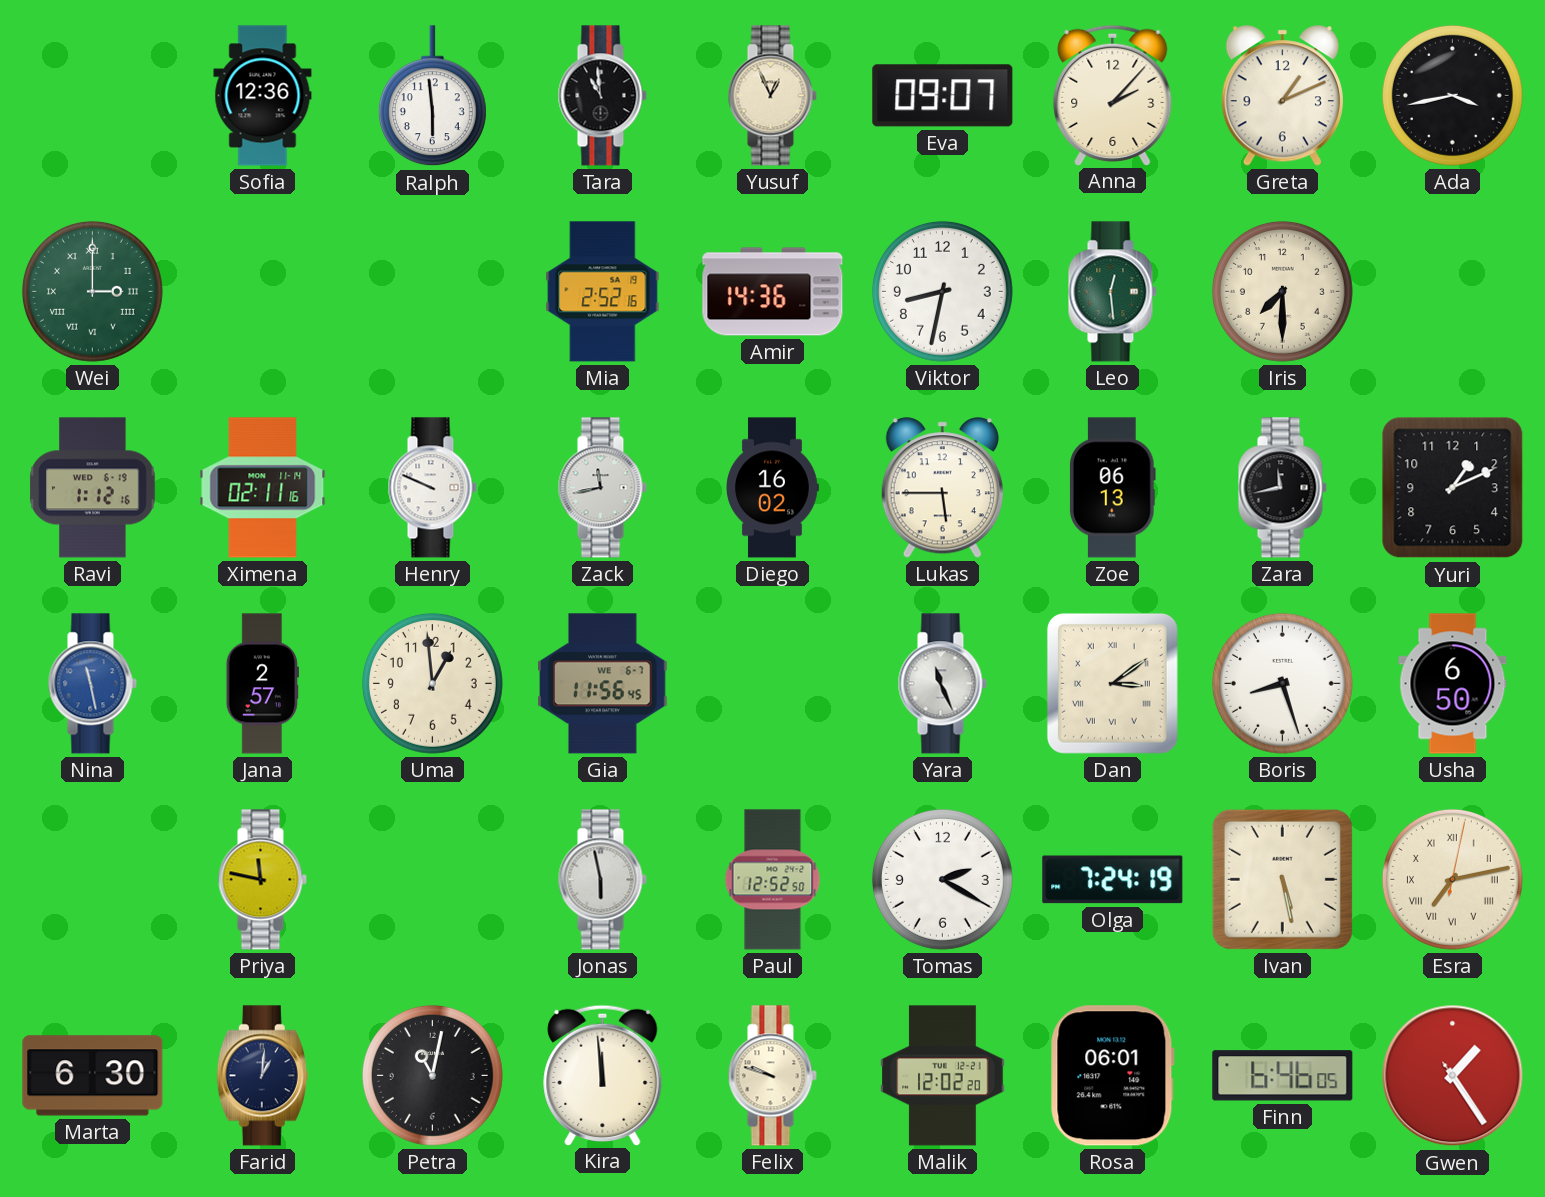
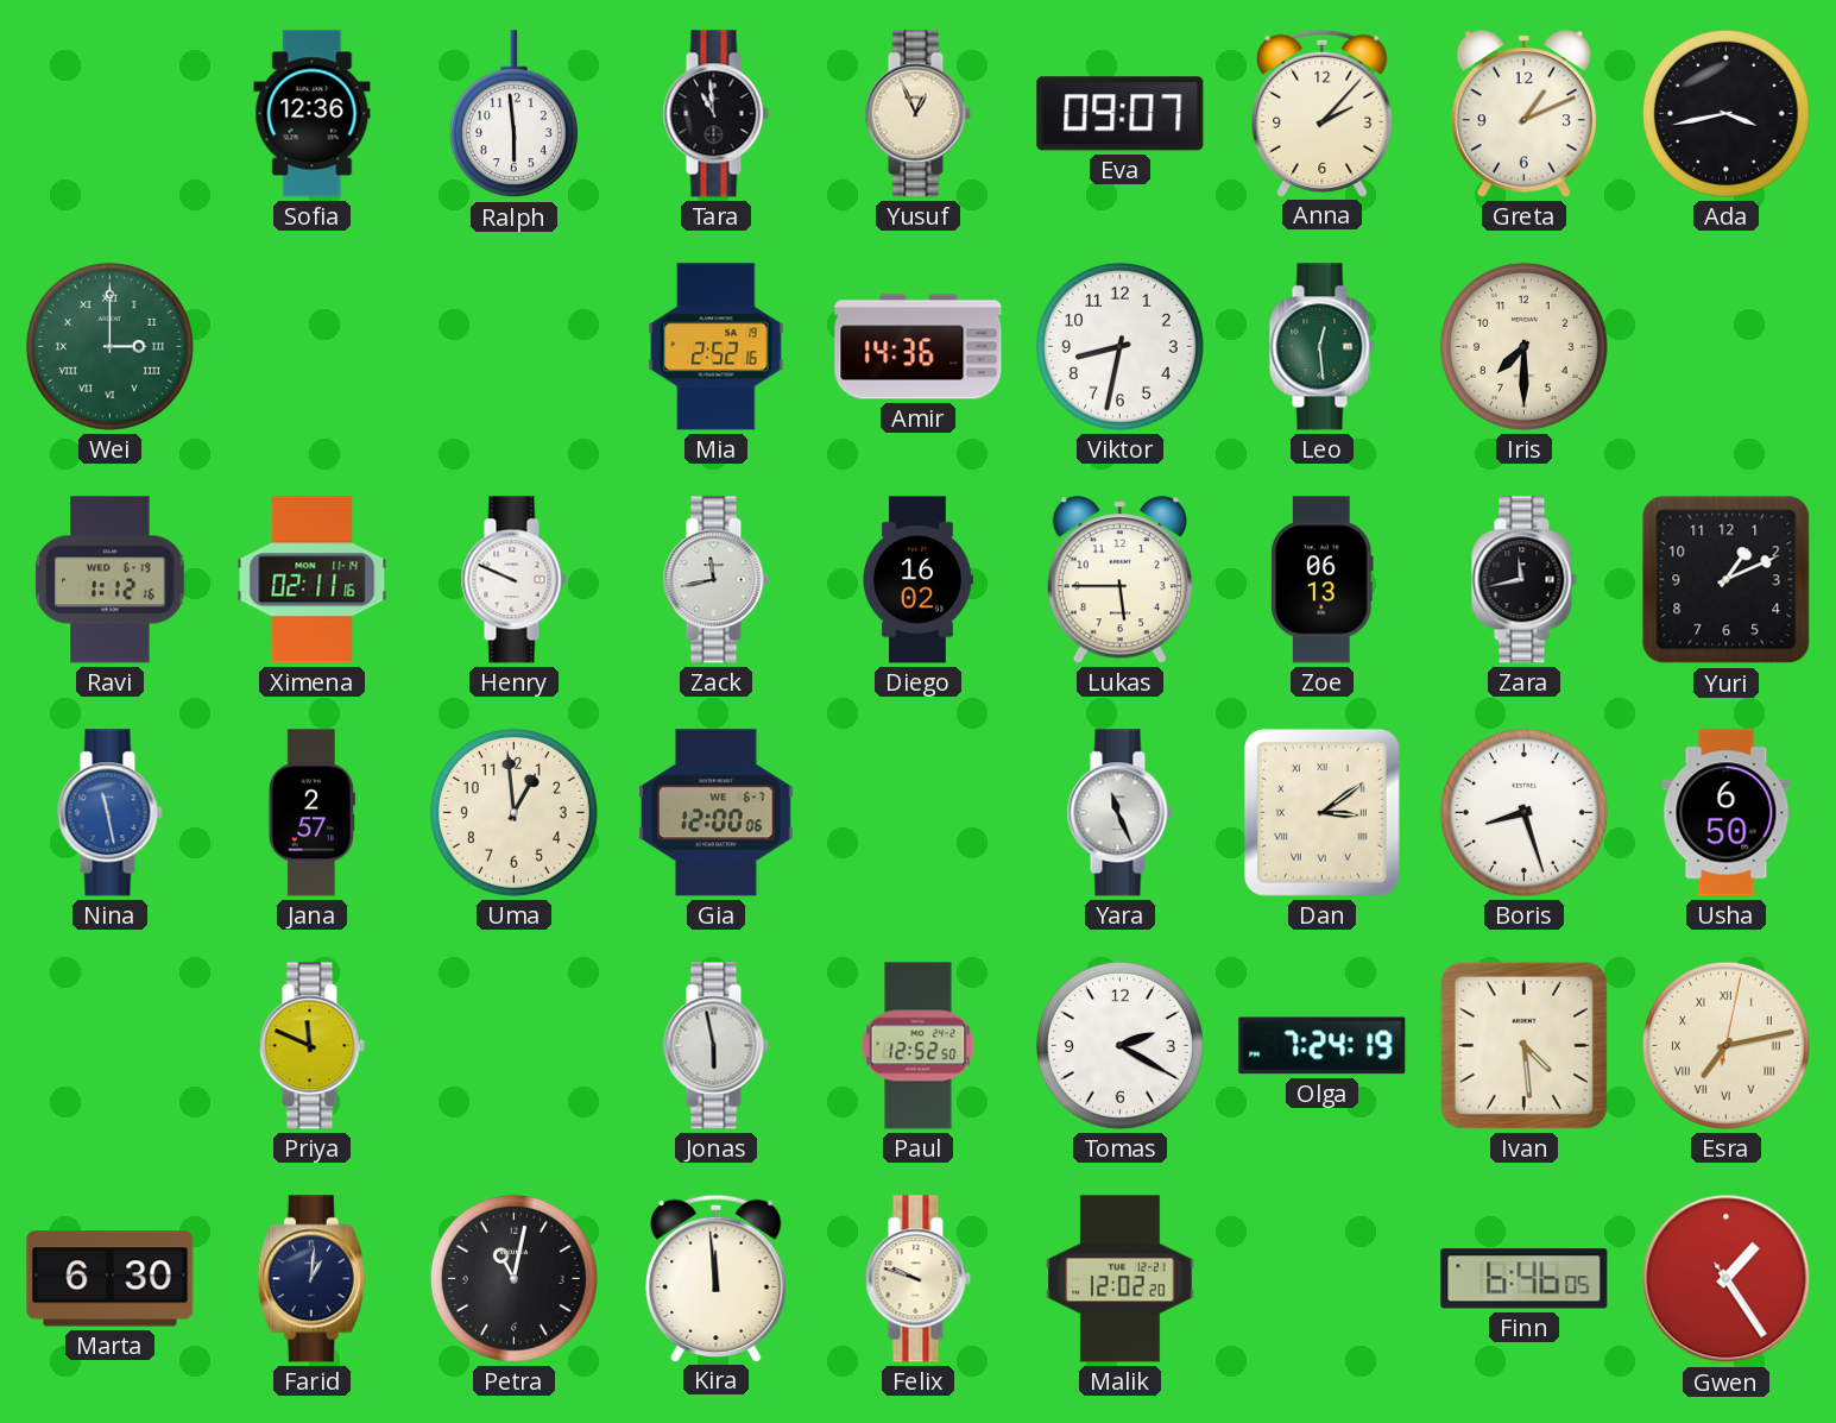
Gia: 11:56 -> 12:00 (717, 813)
Priya: 11:47 -> 11:49 (311, 1046)
Ivan: 5:28 -> 4:29 (1523, 1045)
Rosa: 06:01 -> none (1112, 1076)
